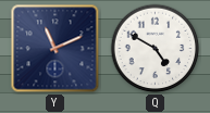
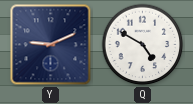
Y: 11:11 -> 9:11 (51, 45)
